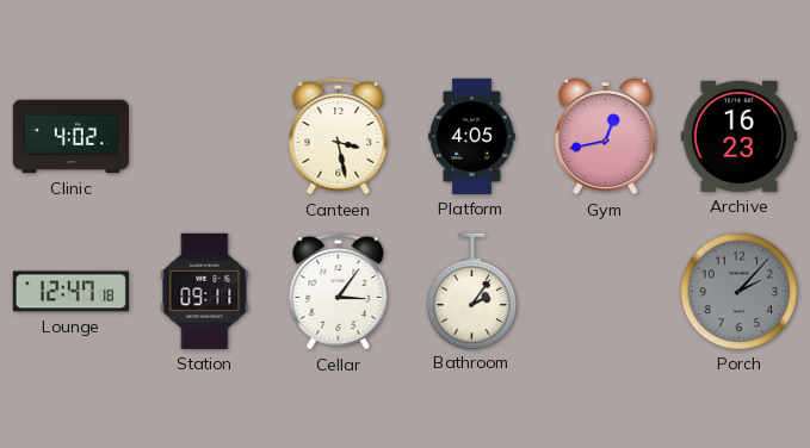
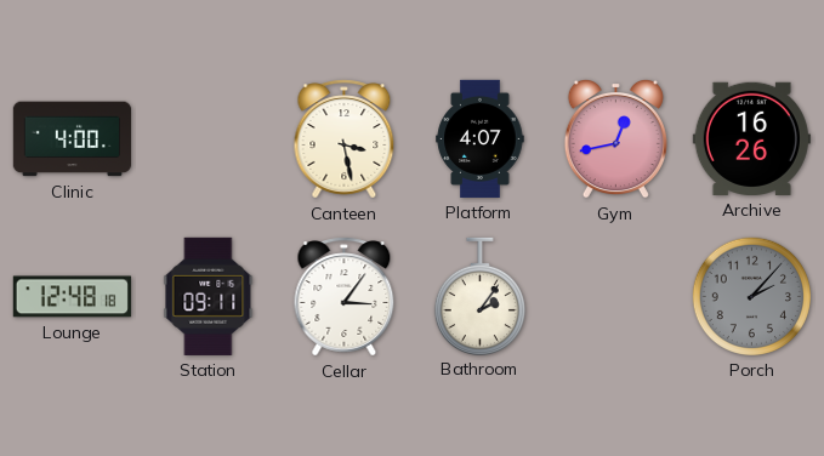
Clinic: 4:02 -> 4:00 (72, 139)
Platform: 4:05 -> 4:07 (481, 138)
Archive: 16:23 -> 16:26 (751, 138)
Lounge: 12:47 -> 12:48 (72, 297)
